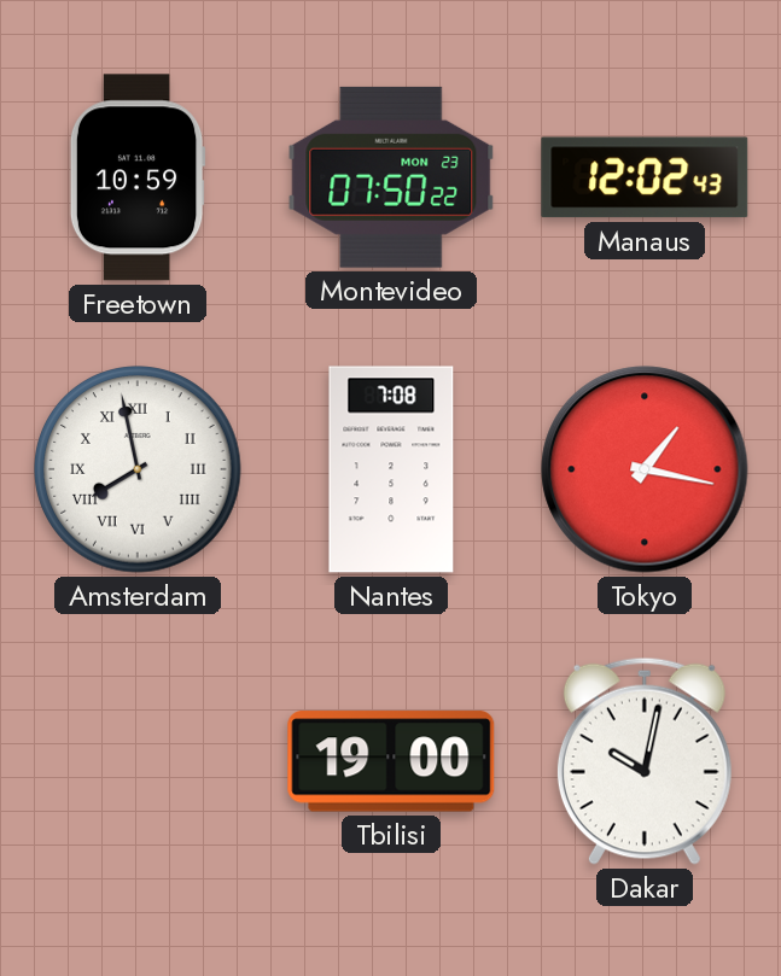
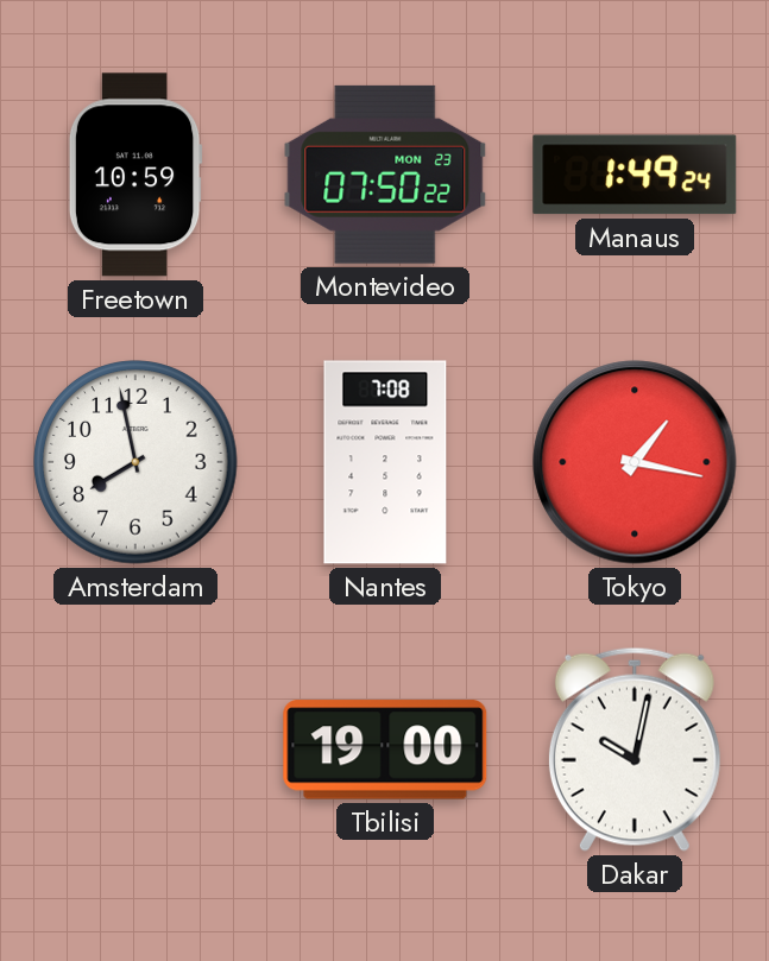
Manaus: 12:02 -> 1:49 (635, 175)
Amsterdam numerals: Roman -> Arabic (135, 462)
